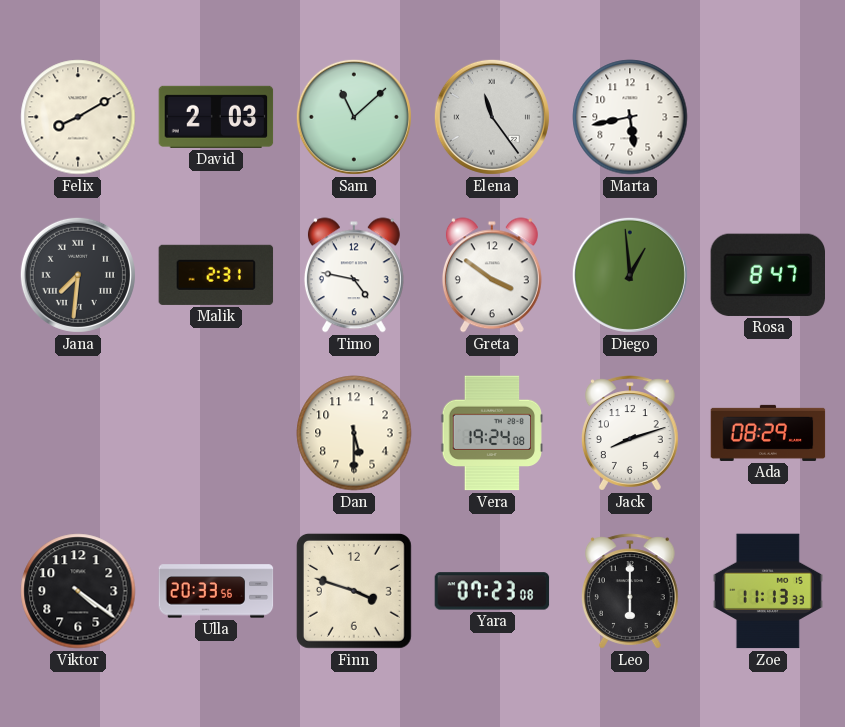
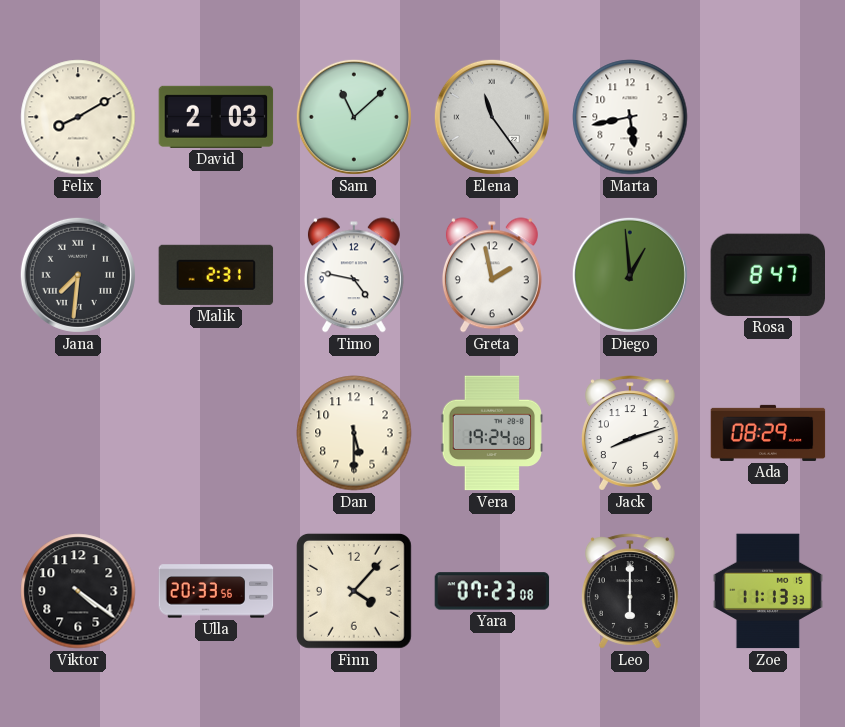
Greta: 3:51 -> 1:58 (492, 275)
Finn: 3:48 -> 4:07 (354, 591)
